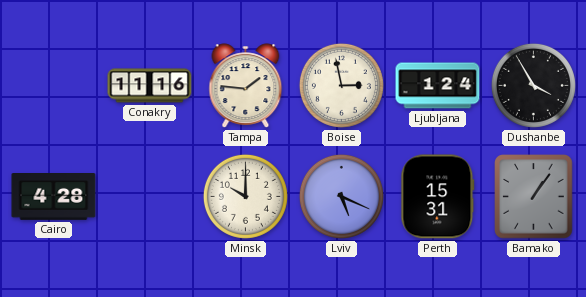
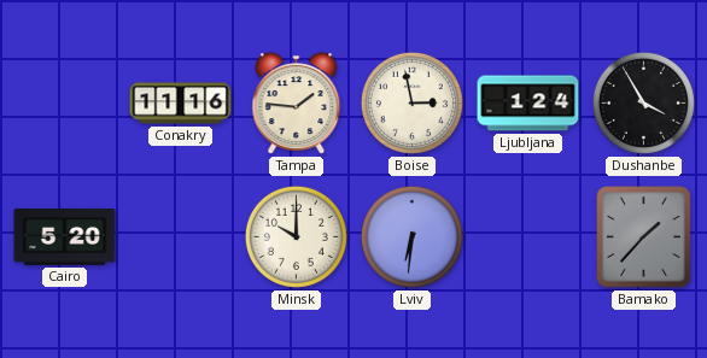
Cairo: 4:28 -> 5:20 (65, 237)
Lviv: 5:19 -> 6:31 (411, 236)
Perth: 15:31 -> none (438, 197)
Bamako: 1:06 -> 1:37 (644, 237)
